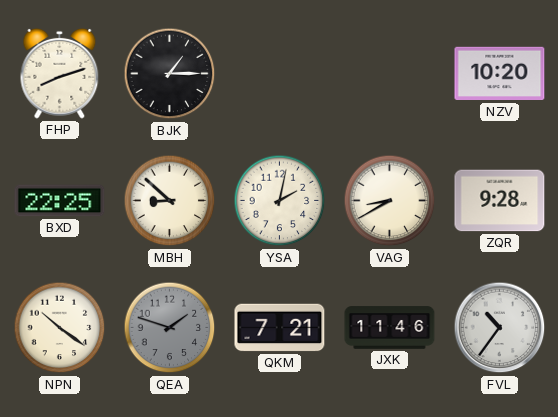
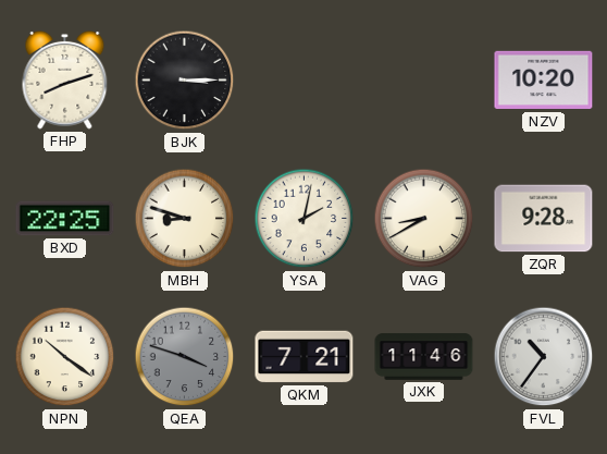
BJK: 1:15 -> 3:15 (185, 81)
MBH: 8:52 -> 8:48 (185, 219)
QEA: 1:48 -> 3:48 (185, 357)
